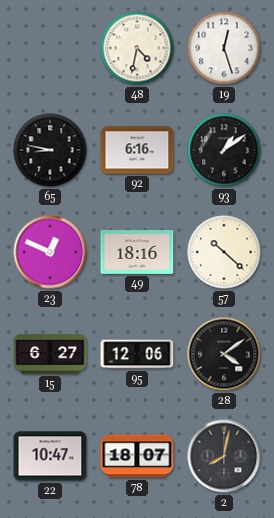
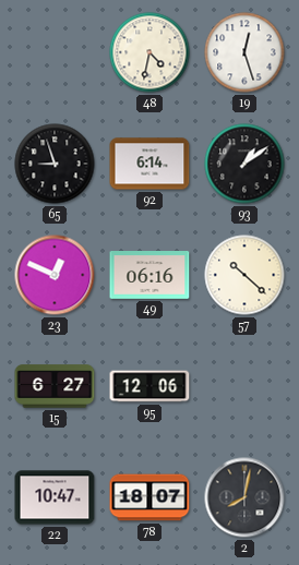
65: 8:47 -> 8:57 (55, 164)
92: 6:16 -> 6:14 (149, 164)
49: 18:16 -> 06:16 (149, 276)
28: 4:09 -> none (224, 354)
